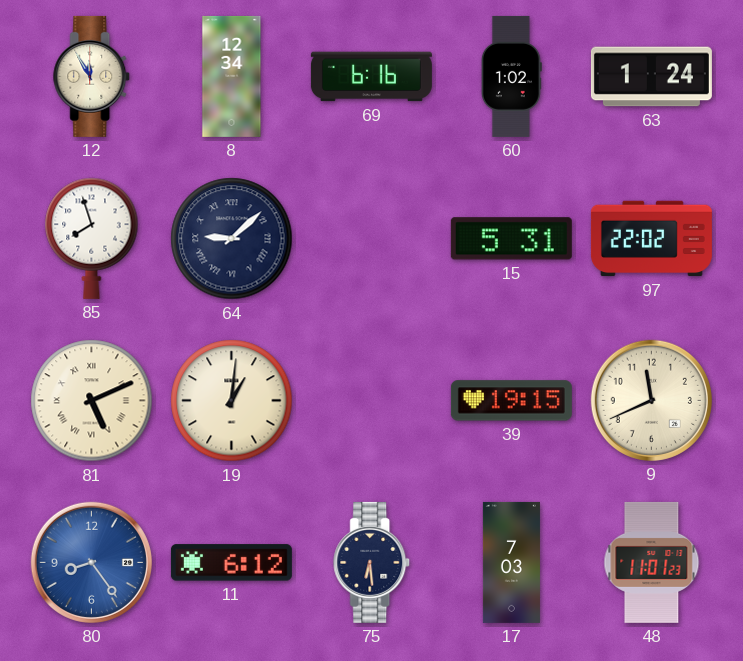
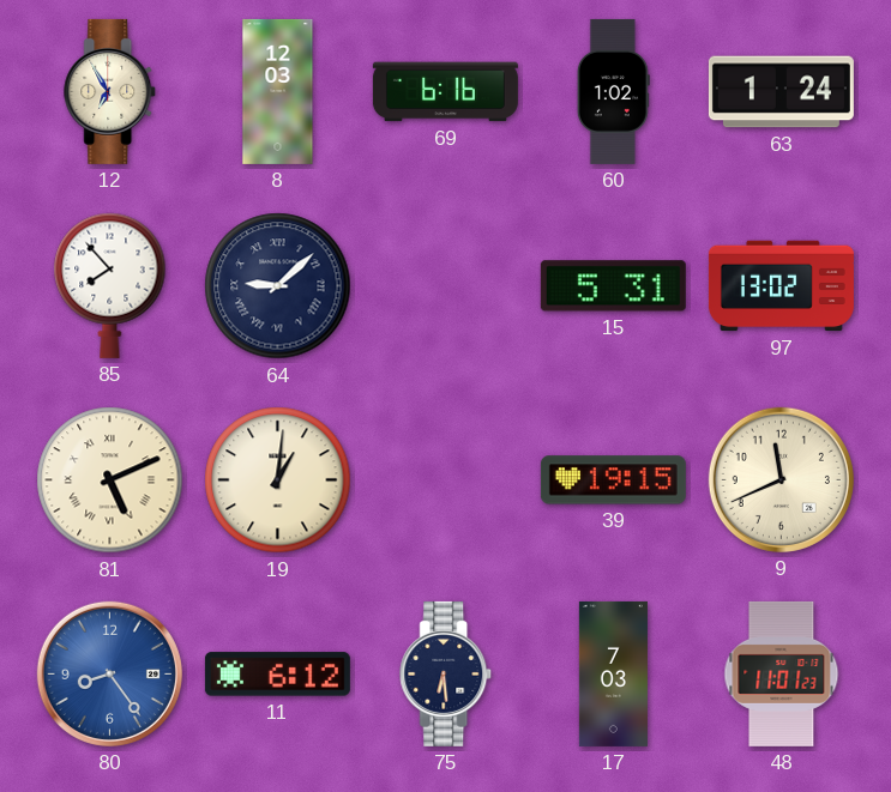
12: 11:55 -> 6:55 (110, 91)
8: 12:34 -> 12:03 (278, 91)
85: 7:57 -> 7:53 (110, 285)
97: 22:02 -> 13:02 (781, 286)
